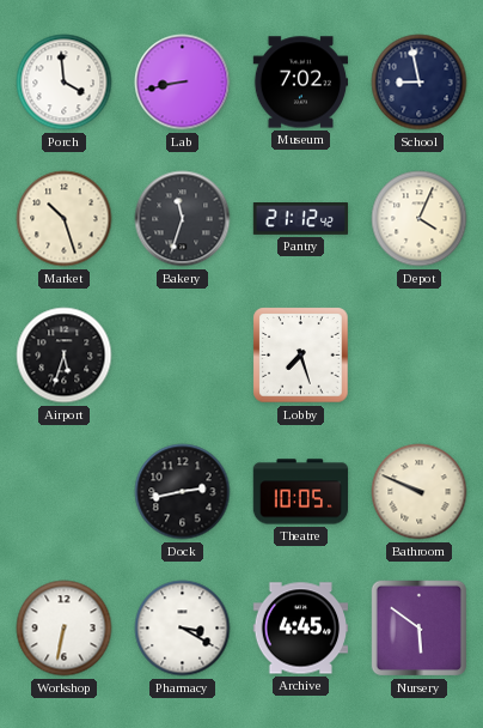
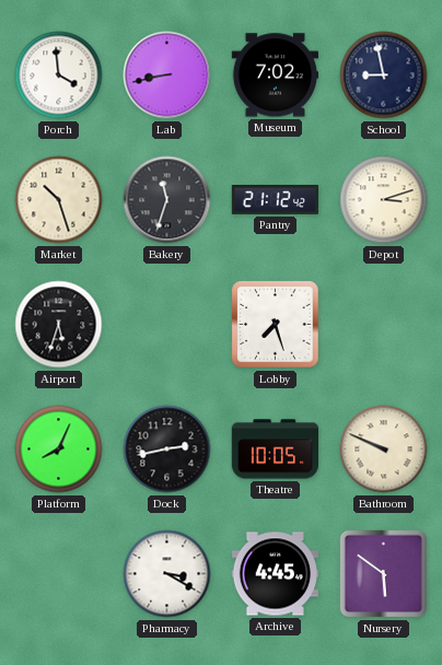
Depot: 4:04 -> 3:12 (384, 200)
Platform: none -> 8:04 (59, 450)
Workshop: 6:32 -> none (65, 629)
